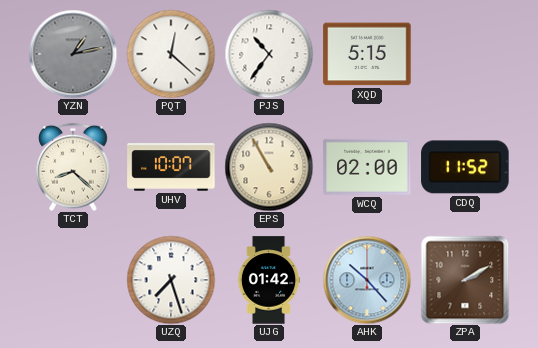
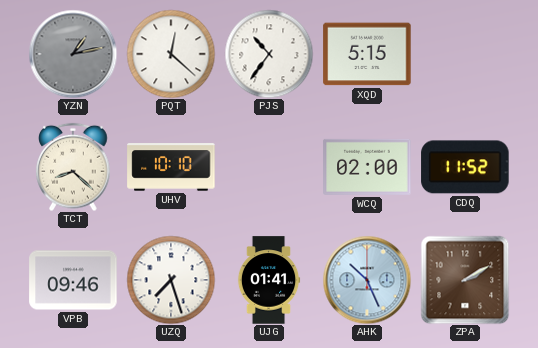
UHV: 10:07 -> 10:10 (171, 167)
EPS: 10:55 -> none (269, 167)
VPB: none -> 09:46 (73, 280)
UJG: 01:42 -> 01:41 (269, 280)
AHK: 10:23 -> 10:26 (367, 280)
